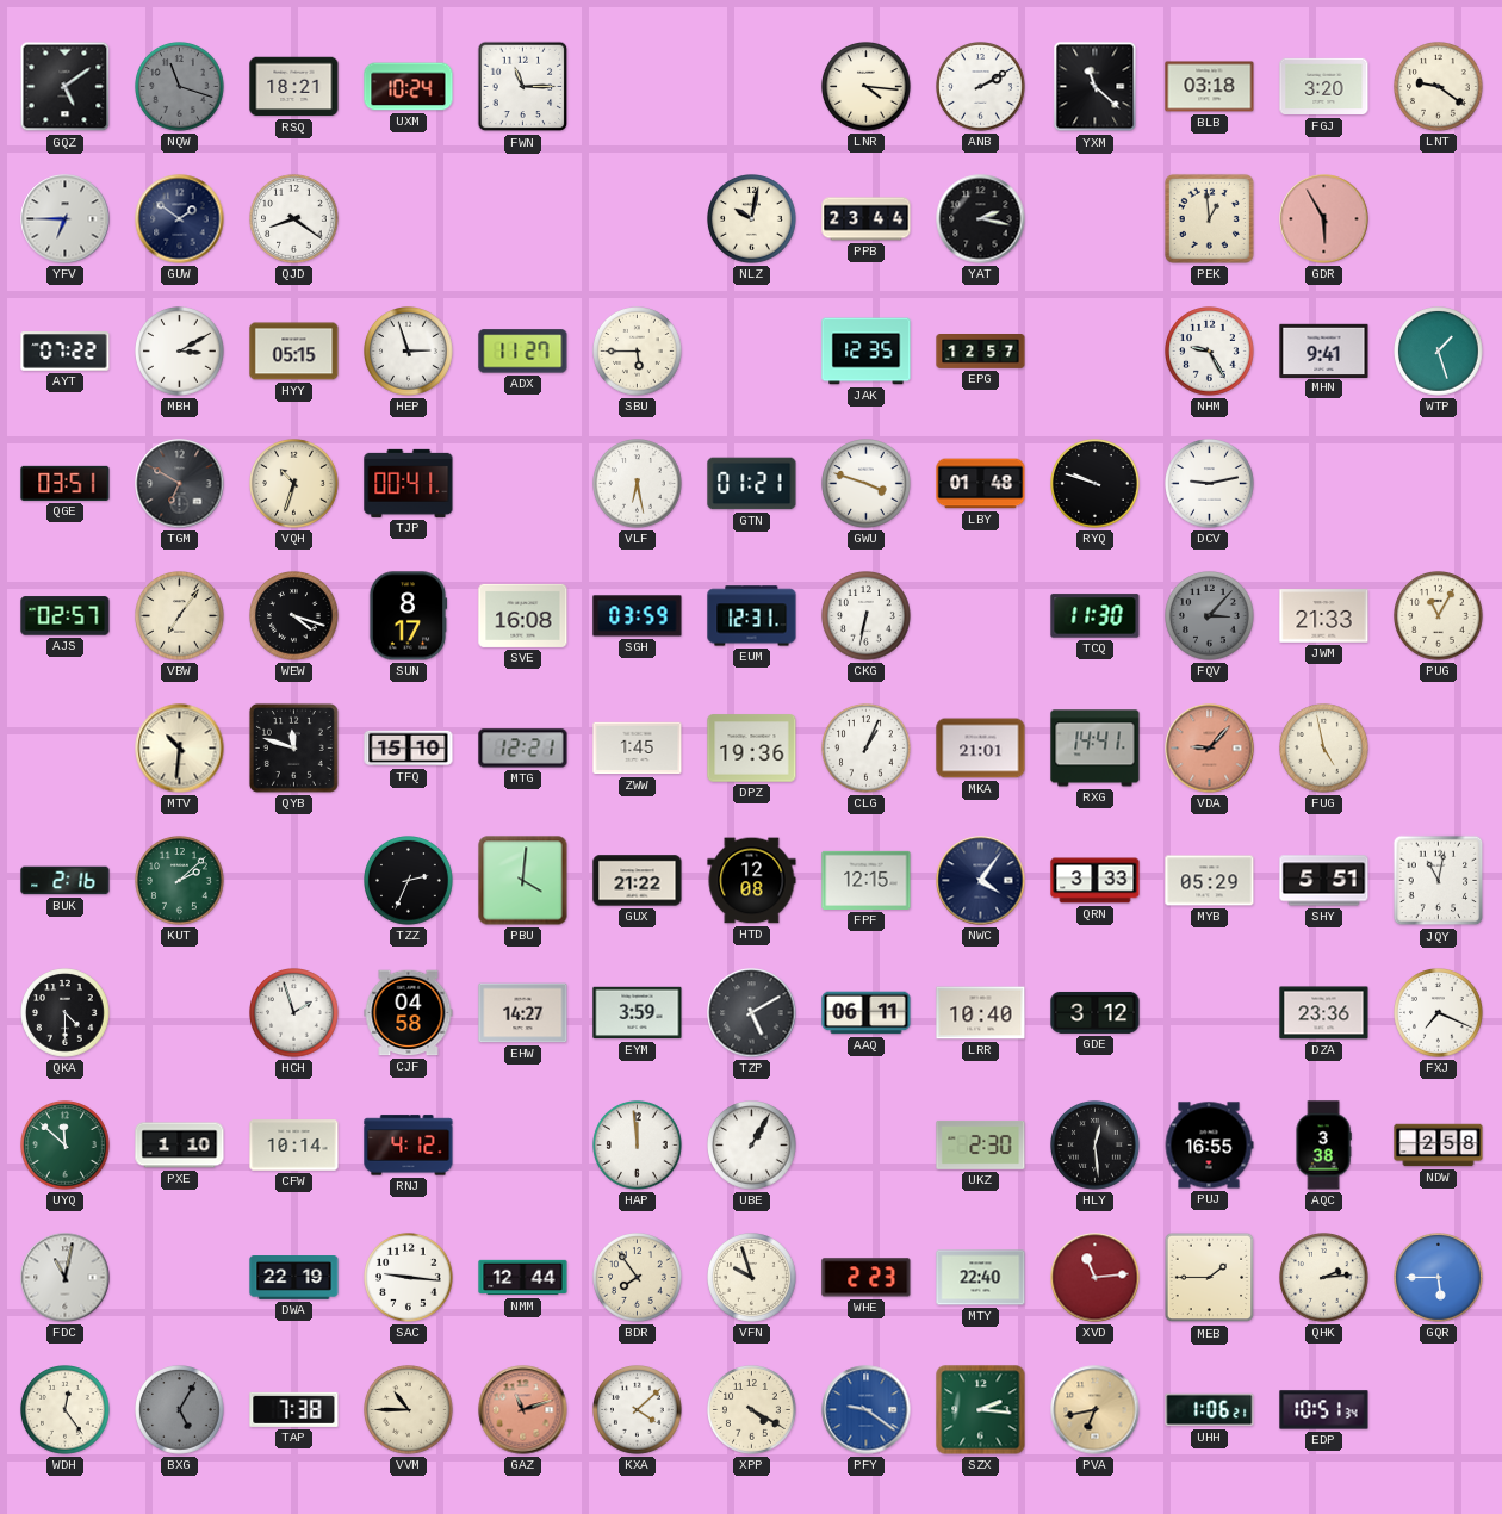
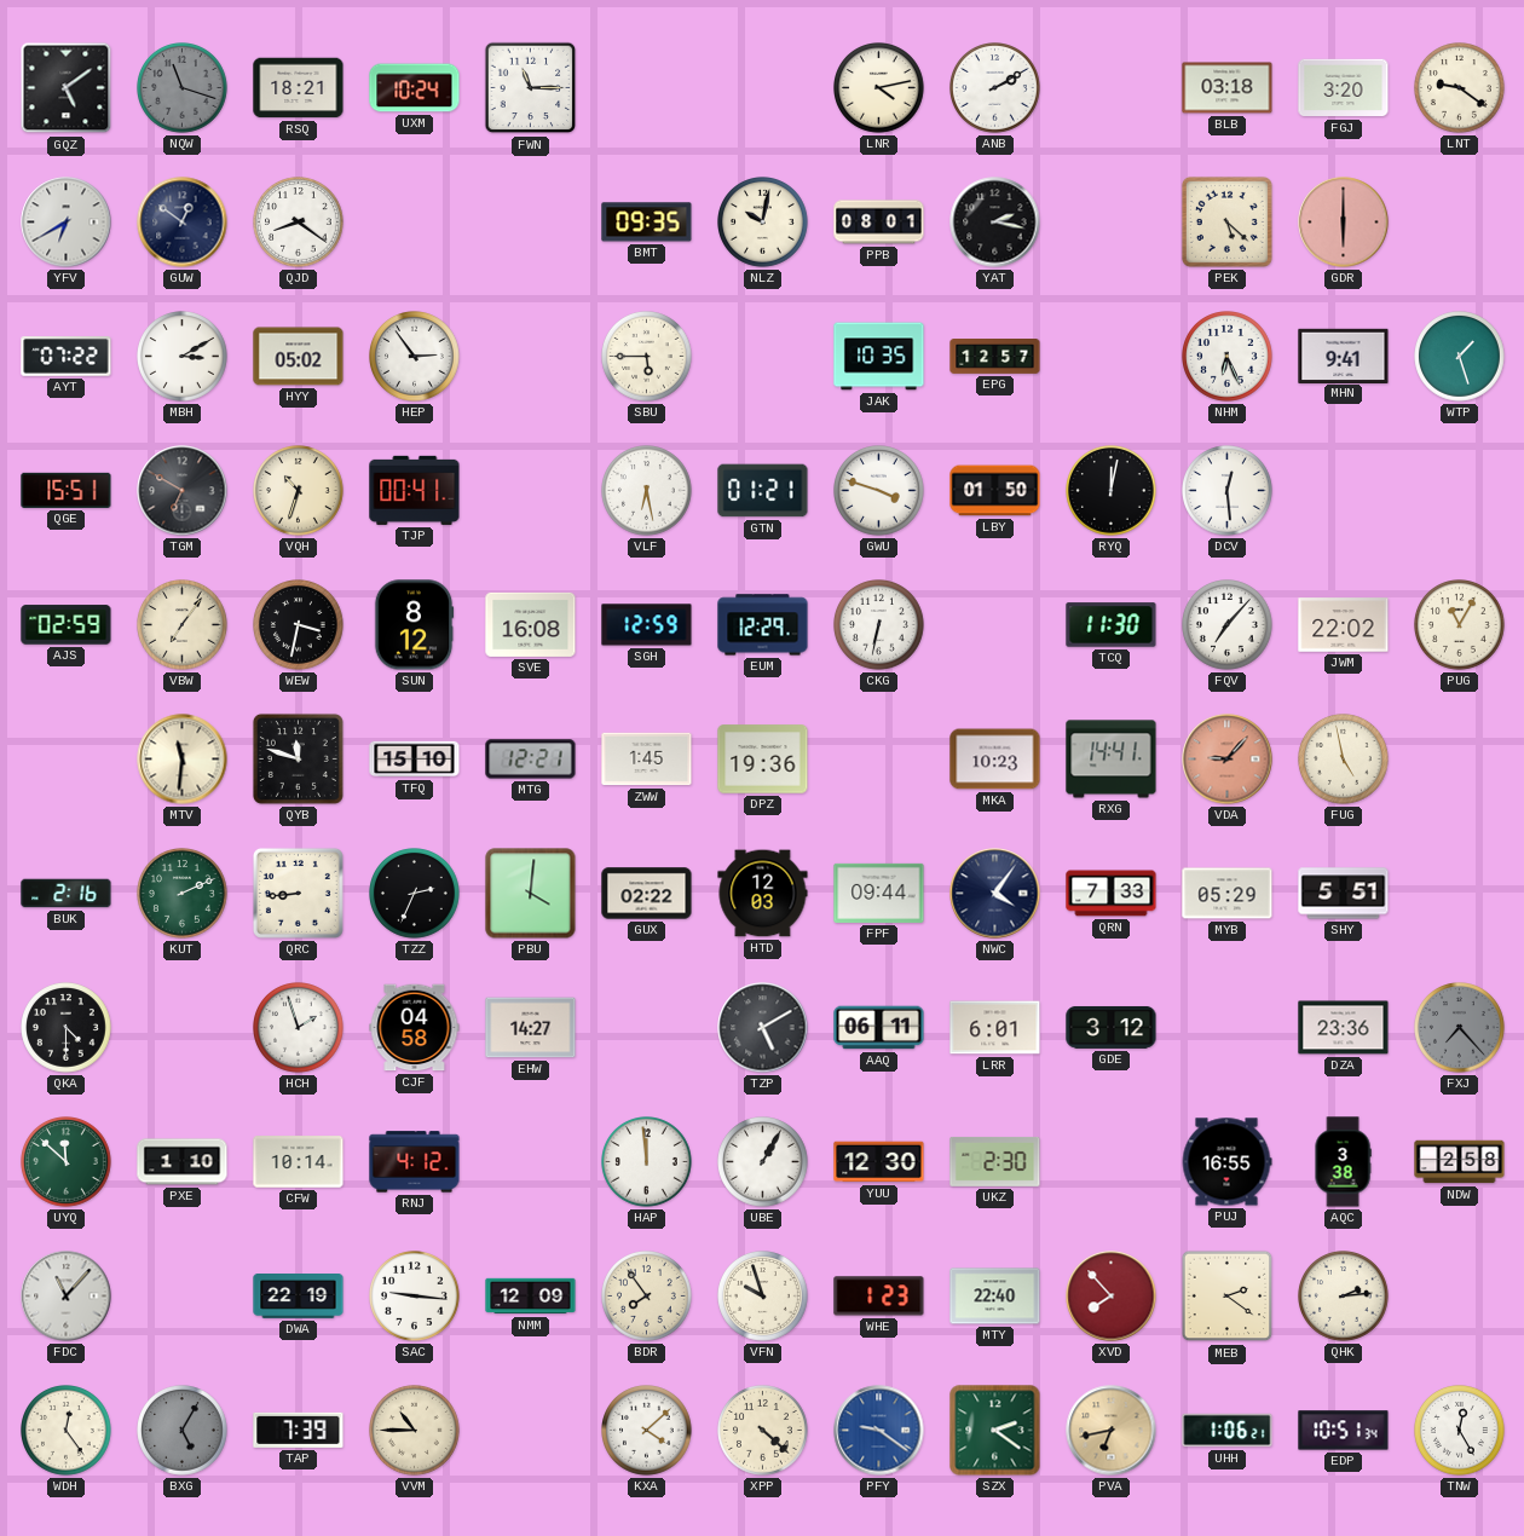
LNR: 4:16 -> 4:13 (879, 88)
YXM: 11:22 -> none (1096, 87)
YFV: 6:45 -> 6:40 (67, 223)
GUW: 1:51 -> 12:51 (183, 223)
BMT: none -> 09:35 (647, 223)
PPB: 23:44 -> 08:01 (879, 223)
PEK: 12:59 -> 5:22 (1226, 221)
GDR: 5:55 -> 6:00 (1344, 223)
HYY: 05:15 -> 05:02 (299, 357)
HEP: 2:57 -> 2:54 (415, 357)
ADX: 11:27 -> none (523, 352)
JAK: 12:35 -> 10:35 (879, 357)
NHM: 9:25 -> 6:26 (1228, 357)
QGE: 03:51 -> 15:51 (67, 490)
LBY: 01:48 -> 01:50 (995, 491)
RYQ: 9:48 -> 12:02 (1112, 491)
DCV: 9:13 -> 12:29 (1228, 491)
AJS: 02:57 -> 02:59 (67, 625)
WEW: 4:18 -> 3:32 (299, 625)
SUN: 8:17 -> 8:12 (414, 625)
SGH: 03:59 -> 12:59 (647, 625)
EUM: 12:31 -> 12:29 (763, 625)
FQV: 3:07 -> 7:07 (1228, 625)
FQV dial: grey -> white (1228, 625)
JWM: 21:33 -> 22:02 (1344, 625)
MTV: 10:31 -> 11:31 (183, 760)
CLG: 1:04 -> none (867, 749)
MKA: 21:01 -> 10:23 (995, 760)
KUT: 2:08 -> 2:11 (183, 894)
QRC: none -> 8:44 (298, 893)
GUX: 21:22 -> 02:22 (647, 894)
HTD: 12:08 -> 12:03 (763, 894)
FPF: 12:15 -> 09:44 (879, 893)
QRN: 3:33 -> 7:33 (1112, 894)
JQY: 11:02 -> none (1439, 881)
EYM: 3:59 -> none (638, 1013)
LRR: 10:40 -> 6:01 (995, 1028)
FXJ: 7:19 -> 7:23 (1460, 1028)
FXJ dial: white -> grey (1460, 1028)
YUU: none -> 12:30 (879, 1162)
HLY: 12:29 -> none (1096, 1146)
FDC: 11:02 -> 11:07 (67, 1297)
NMM: 12:44 -> 12:09 (531, 1297)
WHE: 2:23 -> 1:23 (879, 1297)
XVD: 11:14 -> 7:53 (1112, 1297)
MEB: 1:45 -> 2:21 (1228, 1297)
GQR: 5:45 -> none (1439, 1278)
TAP: 7:38 -> 7:39 (299, 1430)
GAZ: 11:12 -> none (523, 1410)
XPP: 4:20 -> 4:22 (763, 1431)
SZX: 2:16 -> 2:21 (995, 1431)
TNW: none -> 12:25 (1460, 1431)
